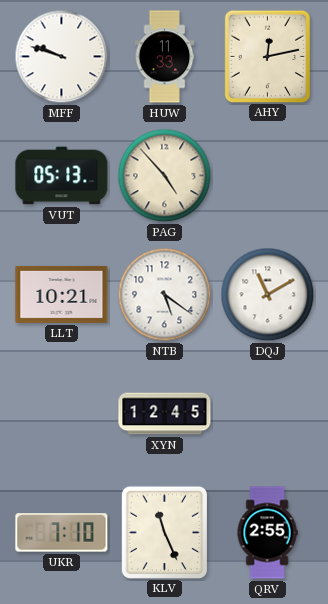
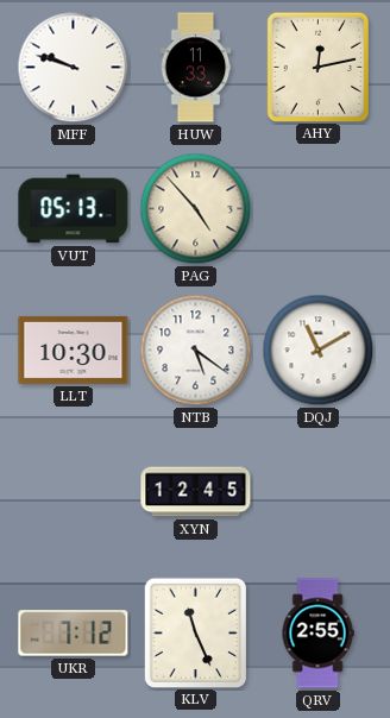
LLT: 10:21 -> 10:30 (74, 349)
UKR: 7:10 -> 7:12 (74, 634)
